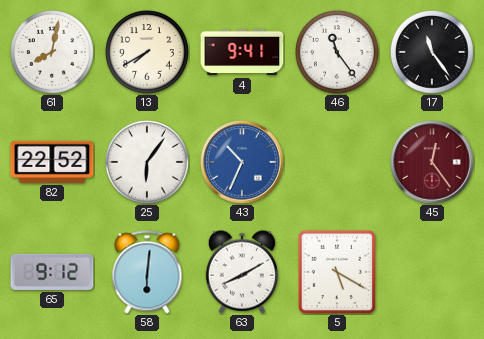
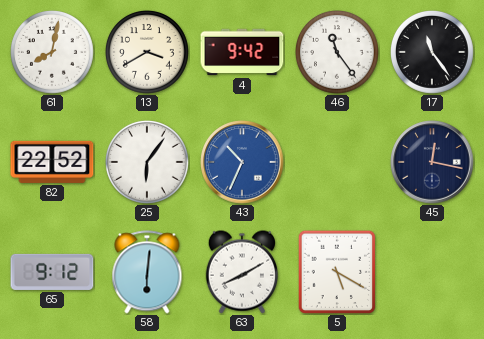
13: 7:40 -> 3:40 (148, 53)
4: 9:41 -> 9:42 (242, 52)
45: 12:24 -> 12:17 (432, 162)
45 dial: burgundy -> navy (432, 162)
